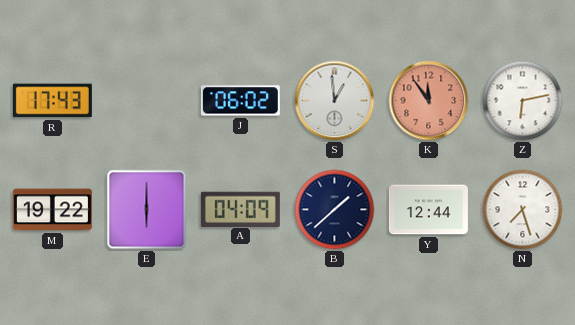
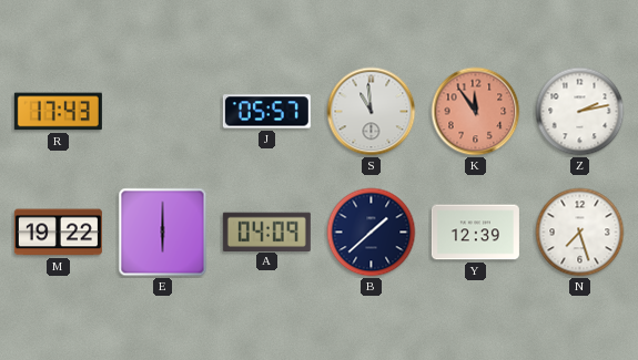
J: 06:02 -> 05:57 (266, 112)
S: 12:59 -> 10:59 (372, 112)
Z: 6:13 -> 2:13 (580, 112)
Y: 12:44 -> 12:39 (475, 233)
